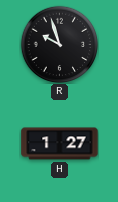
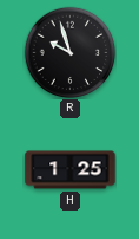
H: 1:27 -> 1:25 (71, 170)
